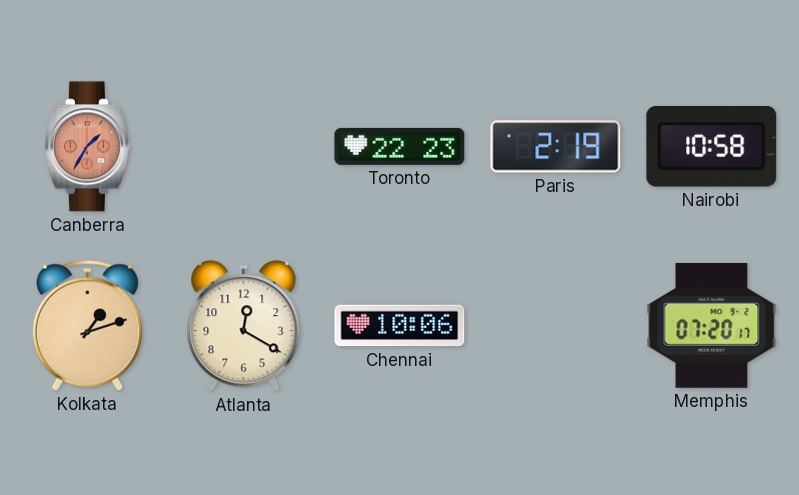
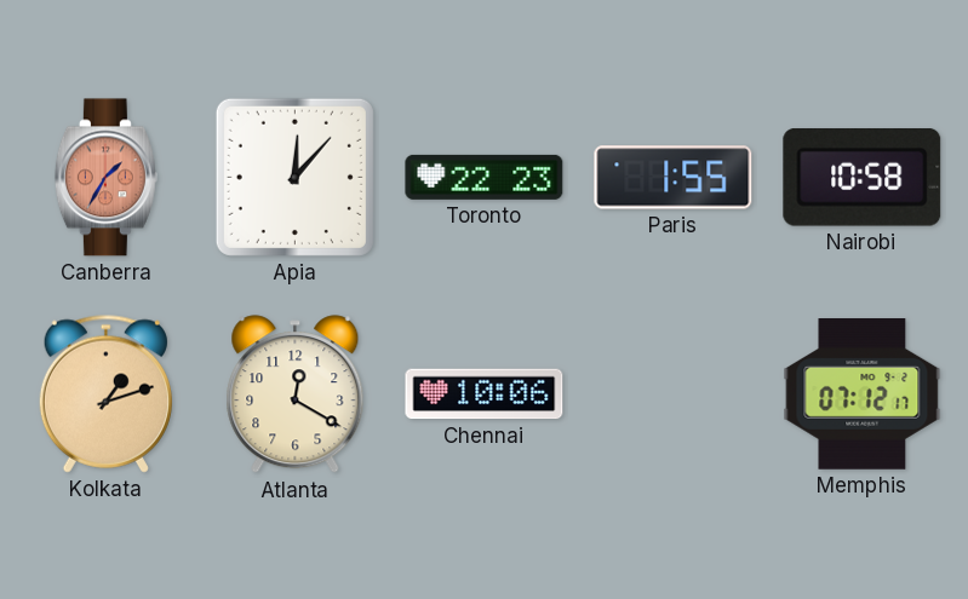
Apia: none -> 12:07 (294, 177)
Paris: 2:19 -> 1:55 (674, 178)
Memphis: 07:20 -> 07:12 (863, 394)
